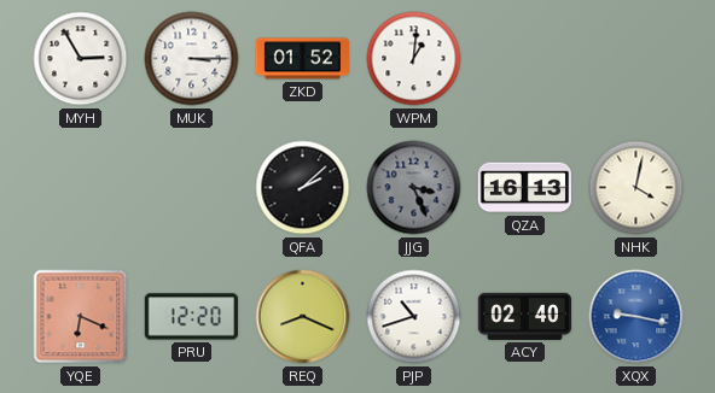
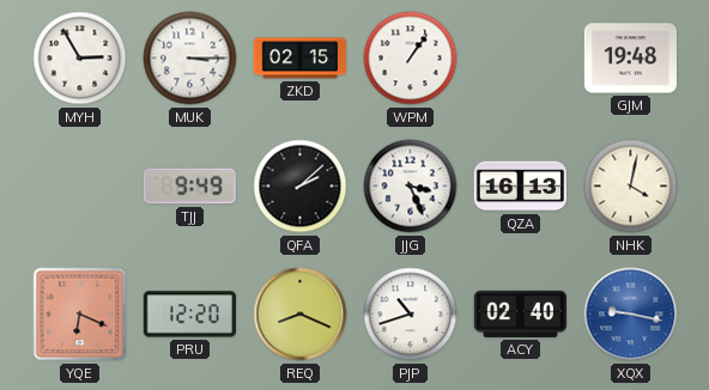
ZKD: 01:52 -> 02:15 (299, 59)
WPM: 1:01 -> 1:06 (411, 59)
GJM: none -> 19:48 (630, 59)
TJJ: none -> 9:49 (189, 187)
JJG dial: grey -> white (411, 187)
